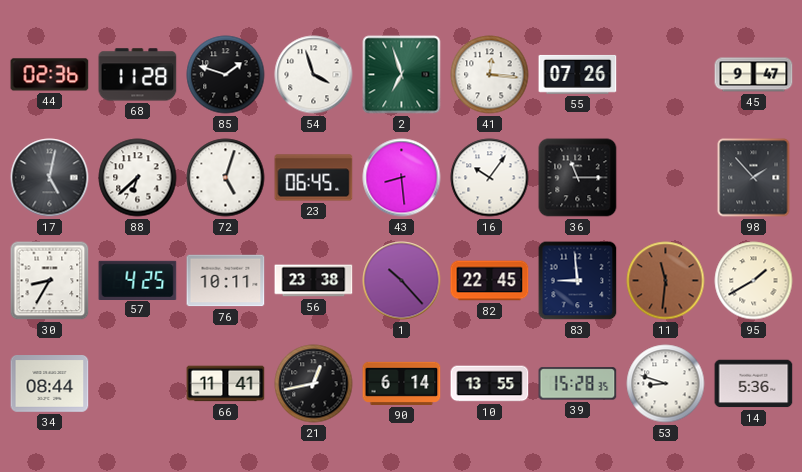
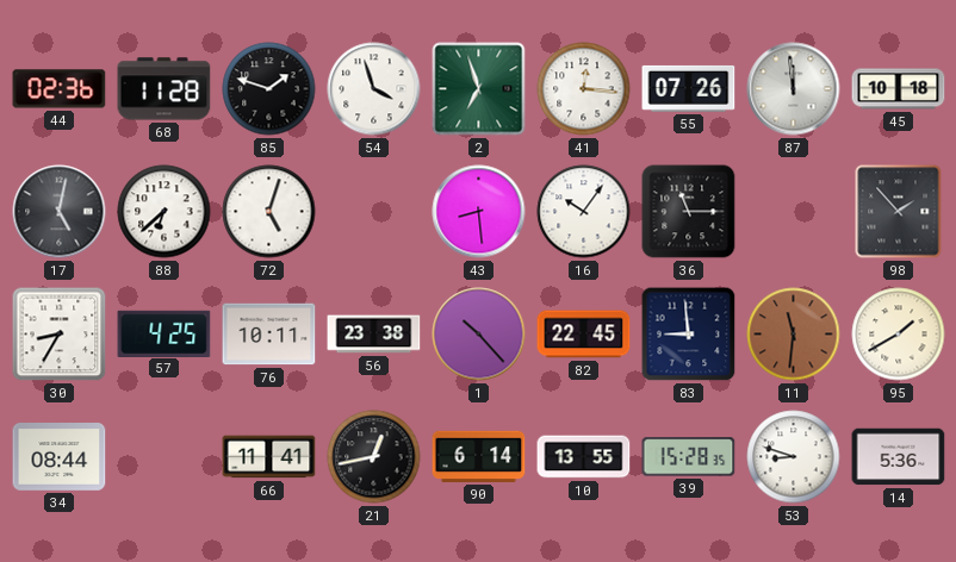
87: none -> 11:59 (794, 89)
45: 9:47 -> 10:18 (899, 89)
23: 06:45 -> none (314, 178)
